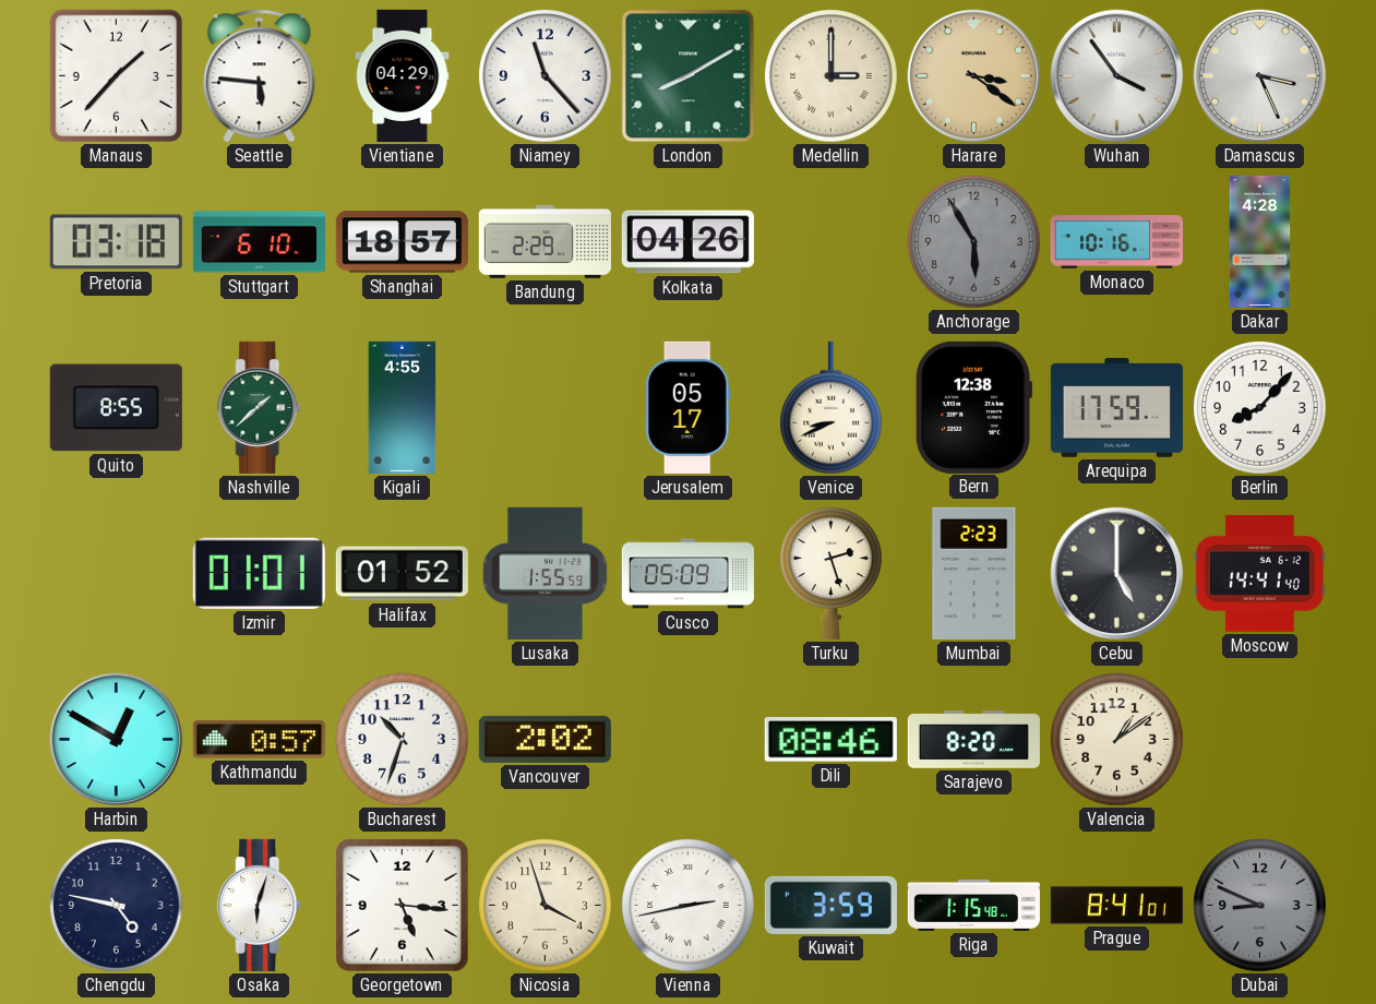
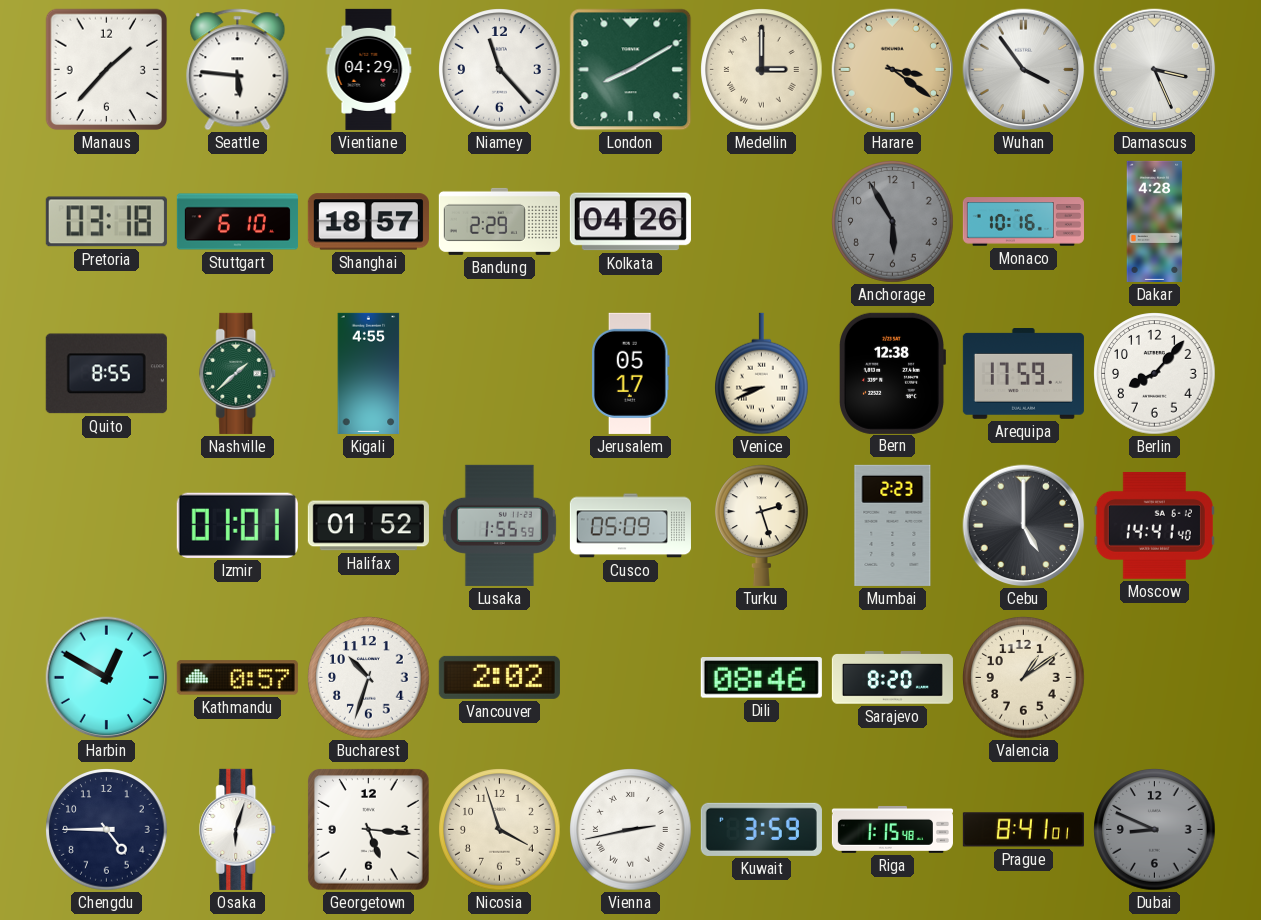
Chengdu: 4:47 -> 4:45 (107, 830)
